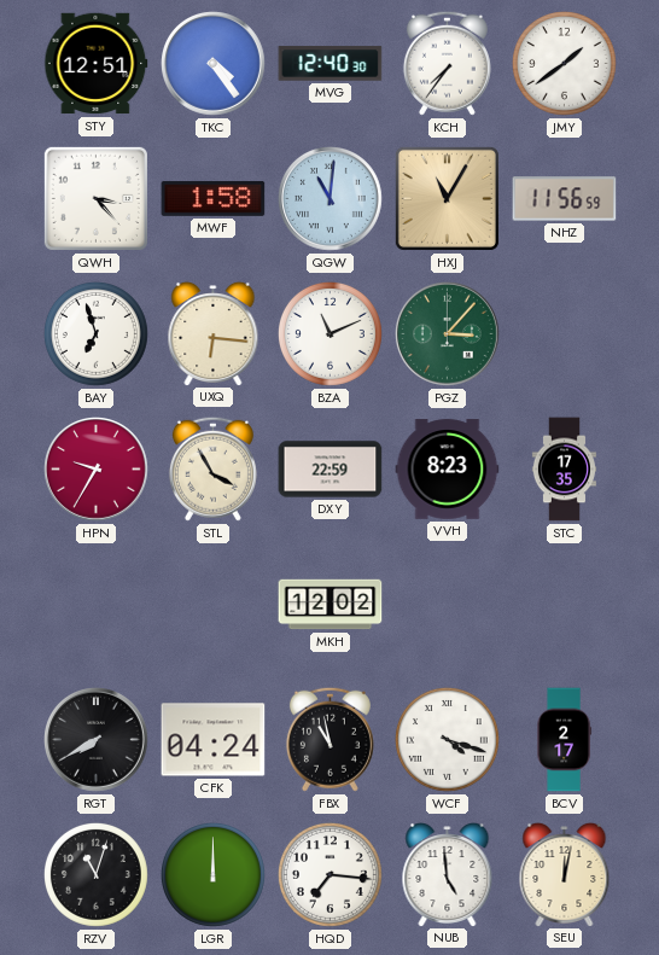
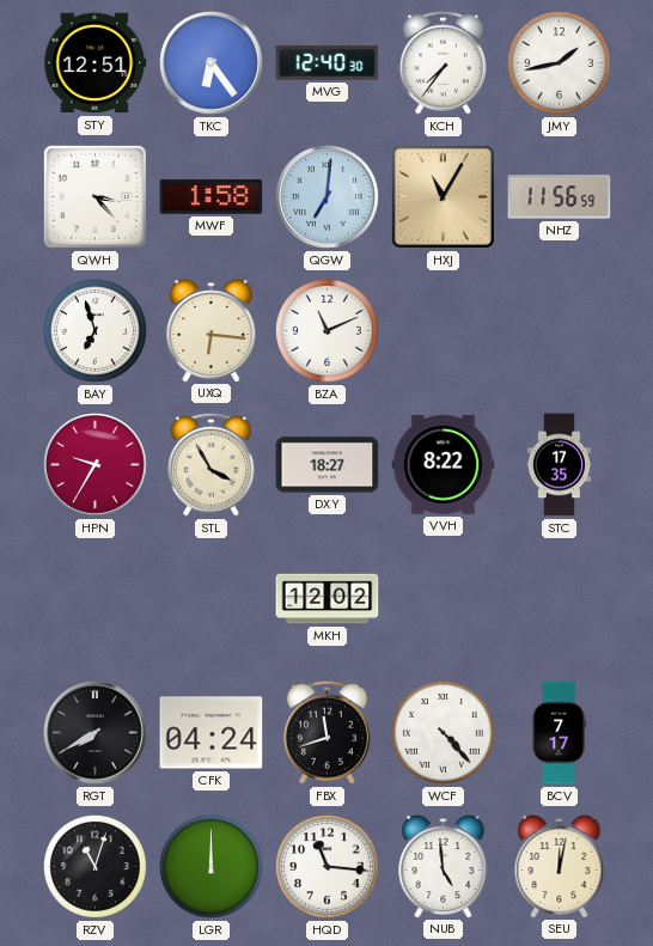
TKC: 4:24 -> 6:24 (212, 63)
JMY: 1:39 -> 1:43 (559, 62)
QGW: 11:01 -> 7:01 (328, 197)
PGZ: 3:07 -> none (448, 334)
DXY: 22:59 -> 18:27 (328, 465)
VVH: 8:23 -> 8:22 (444, 465)
FBX: 10:58 -> 11:42 (326, 732)
WCF: 4:18 -> 4:23 (443, 732)
BCV: 2:17 -> 7:17 (559, 733)
HQD: 7:16 -> 11:16 (326, 866)
